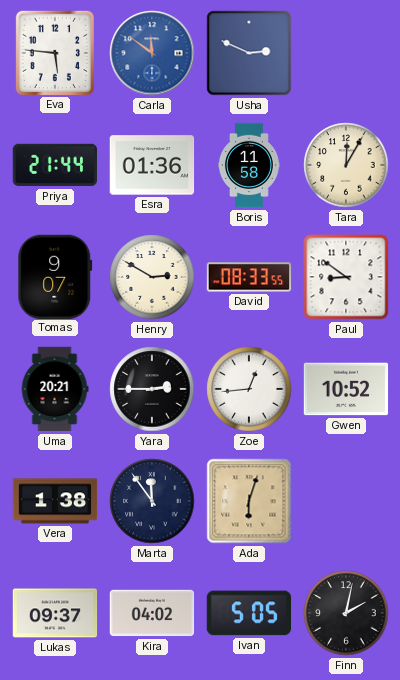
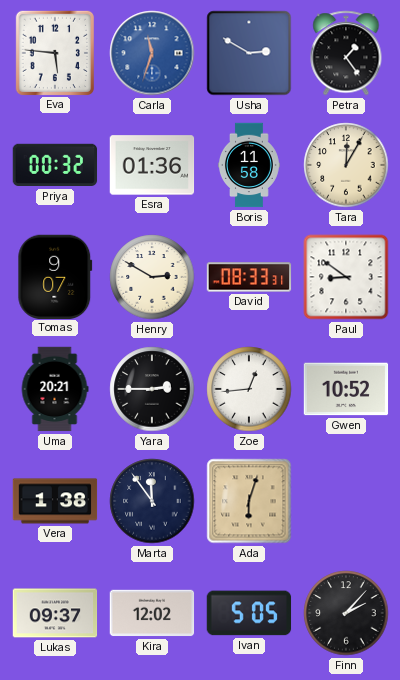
Carla: 11:51 -> 11:33 (152, 53)
Usha: 2:49 -> 2:50 (249, 53)
Petra: none -> 1:24 (346, 53)
Priya: 21:44 -> 00:32 (55, 165)
David: 08:33:55 -> 08:33:31 (249, 277)
Kira: 04:02 -> 12:02 (152, 613)
Finn: 2:02 -> 2:07 (346, 613)
